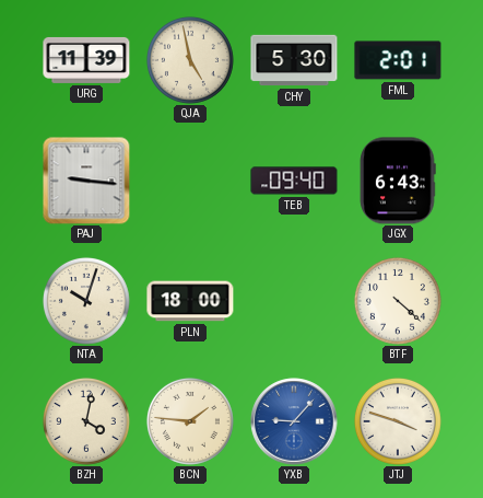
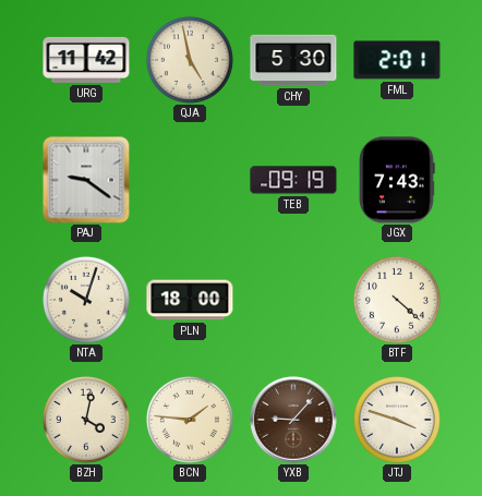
URG: 11:39 -> 11:42 (86, 60)
PAJ: 9:16 -> 9:21 (86, 180)
TEB: 09:40 -> 09:19 (293, 180)
JGX: 6:43 -> 7:43 (397, 180)
YXB dial: blue -> brown (293, 420)
